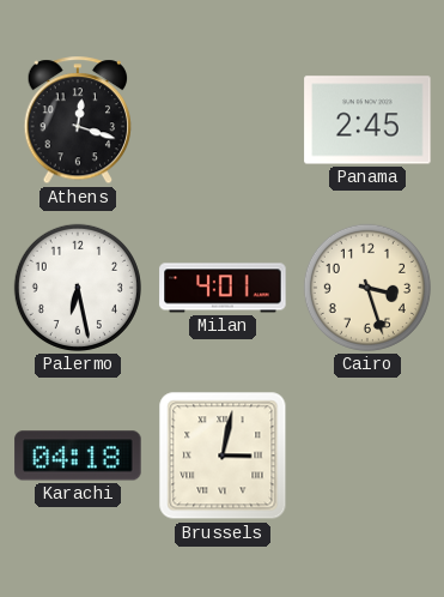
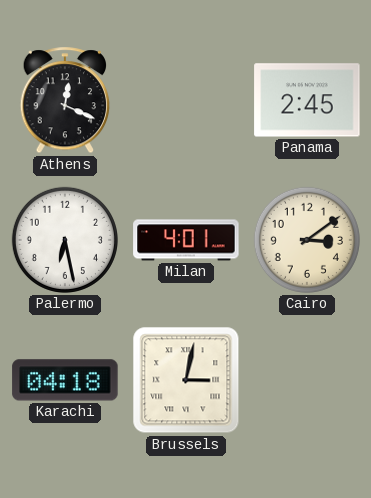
Athens: 12:18 -> 12:19 (65, 101)
Cairo: 3:27 -> 3:09 (307, 240)
